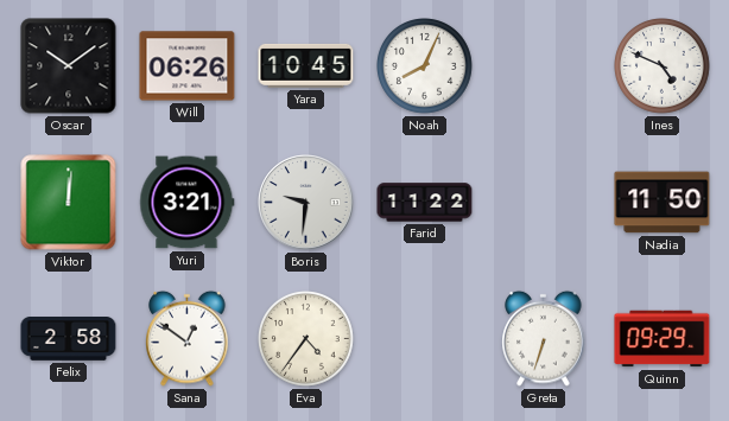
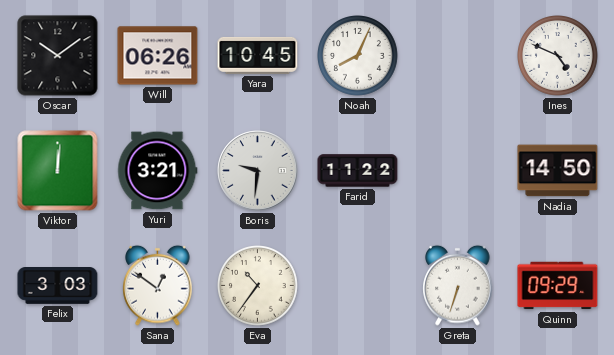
Nadia: 11:50 -> 14:50 (558, 171)
Felix: 2:58 -> 3:03 (58, 286)
Eva: 4:36 -> 10:36 (258, 286)
